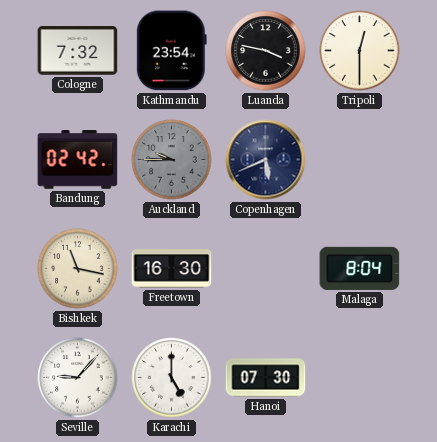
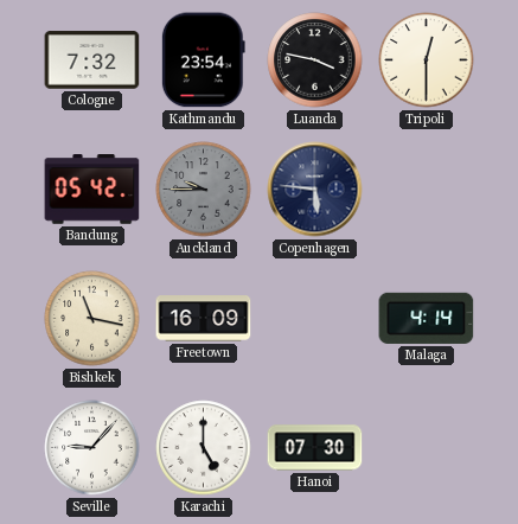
Bandung: 02:42 -> 05:42 (92, 190)
Copenhagen: 5:41 -> 5:46 (315, 190)
Freetown: 16:30 -> 16:09 (204, 319)
Malaga: 8:04 -> 4:14 (427, 318)
